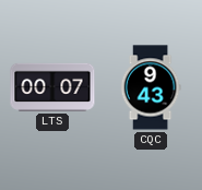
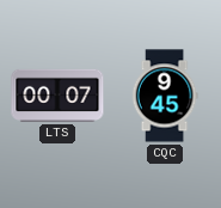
CQC: 9:43 -> 9:45 (165, 96)
